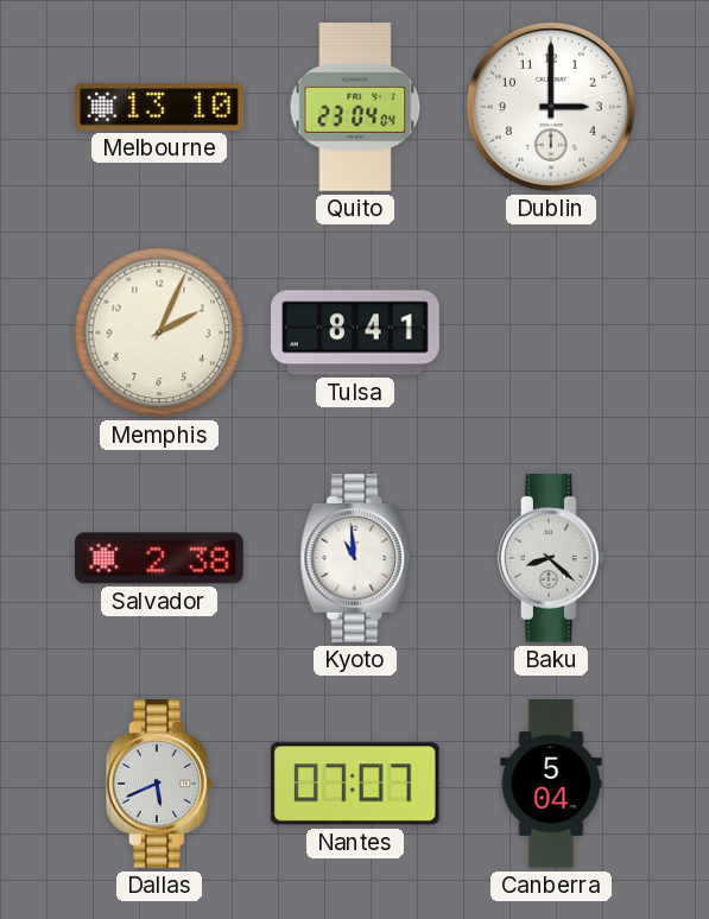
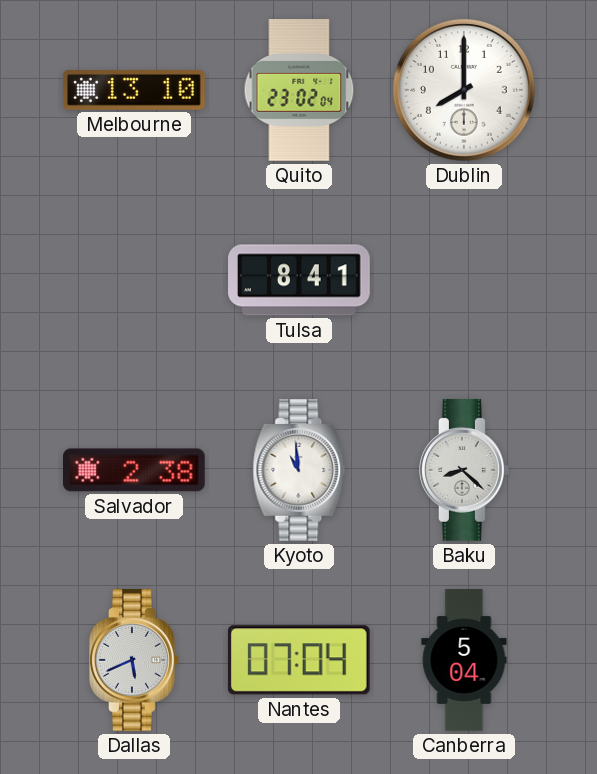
Quito: 23:04 -> 23:02 (299, 91)
Dublin: 3:00 -> 8:00 (464, 90)
Memphis: 2:04 -> none (159, 332)
Nantes: 07:07 -> 07:04 (299, 660)
